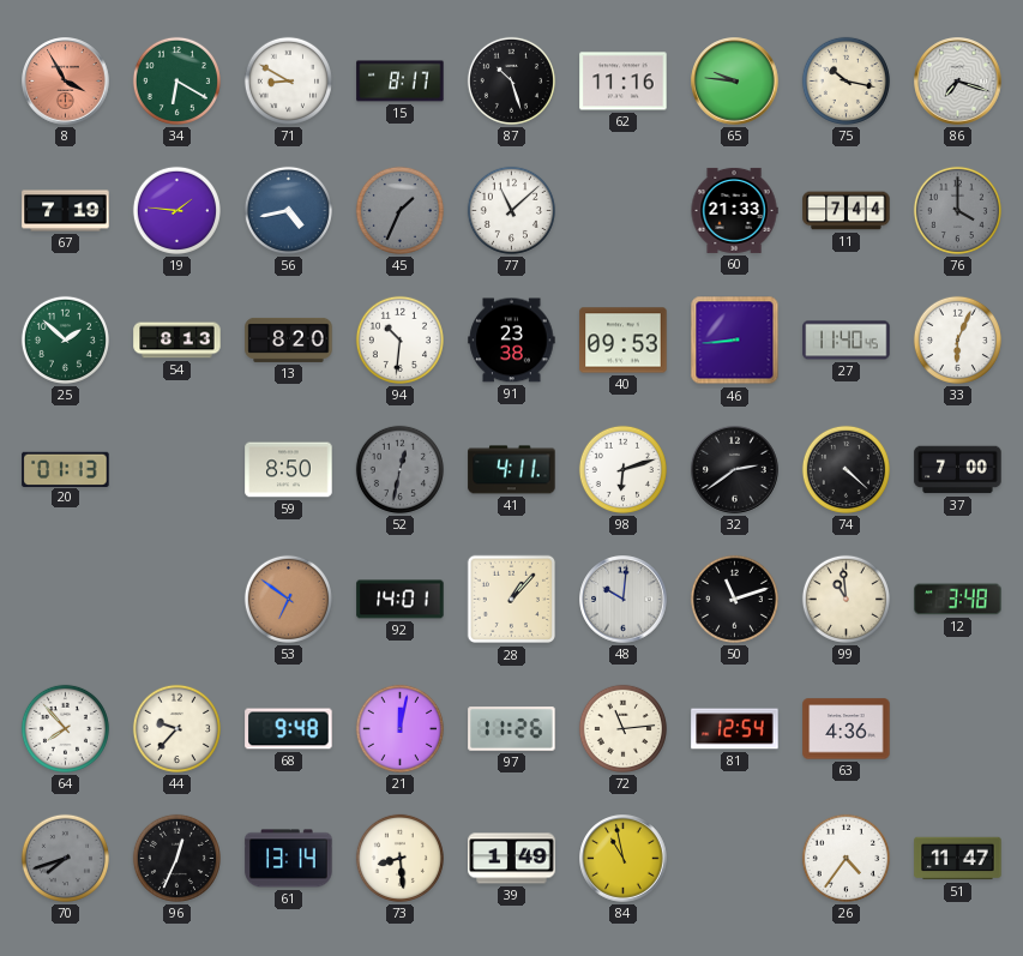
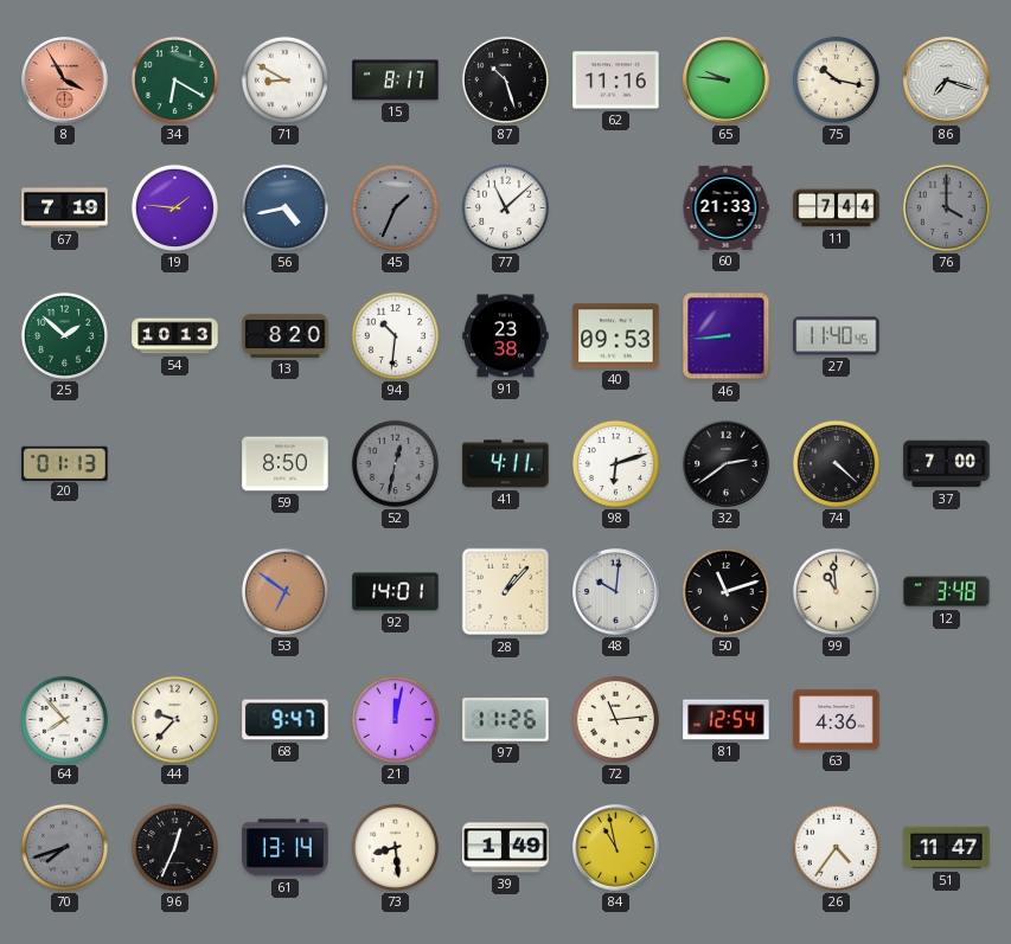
54: 8:13 -> 10:13 (175, 336)
33: 6:04 -> none (957, 339)
68: 9:48 -> 9:47 (286, 720)
